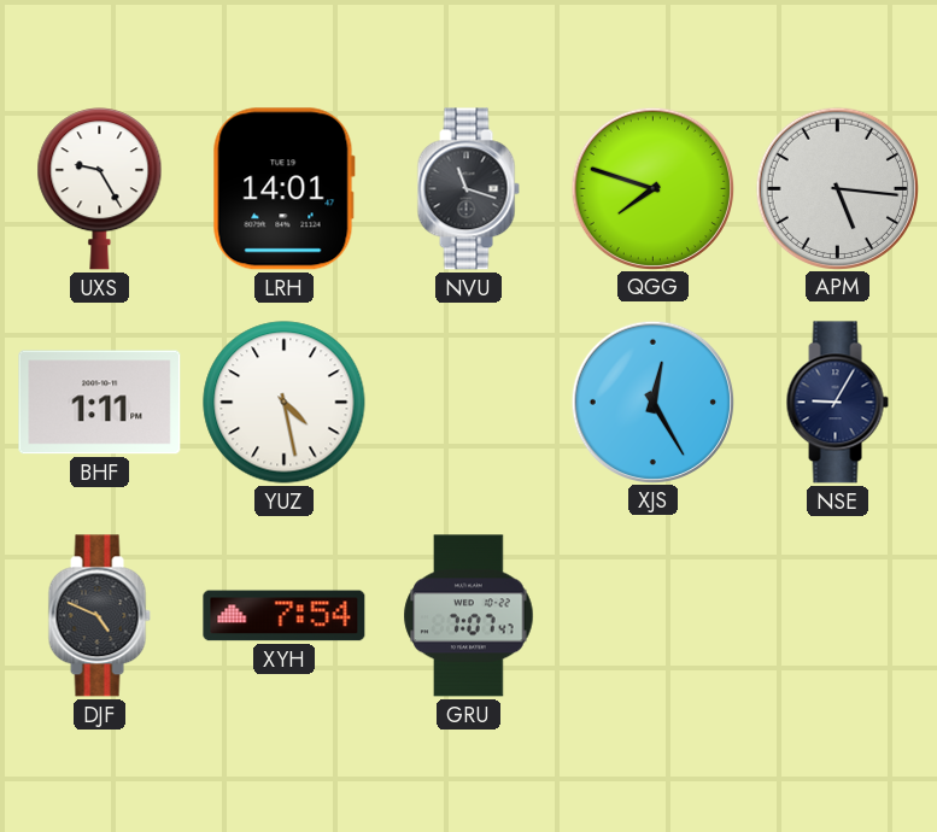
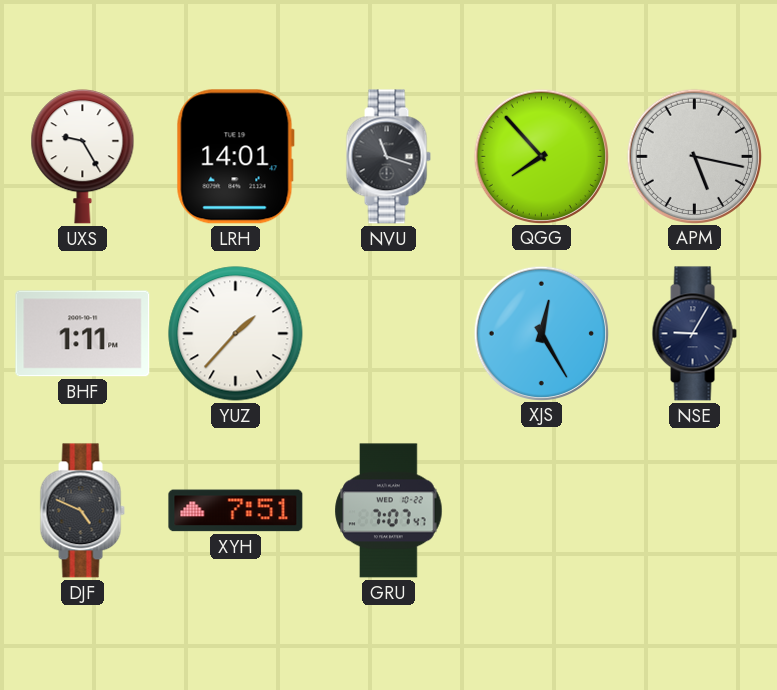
QGG: 7:48 -> 7:53 (541, 156)
APM: 5:16 -> 5:17 (694, 156)
YUZ: 4:28 -> 1:37 (236, 334)
XYH: 7:54 -> 7:51 (236, 511)
